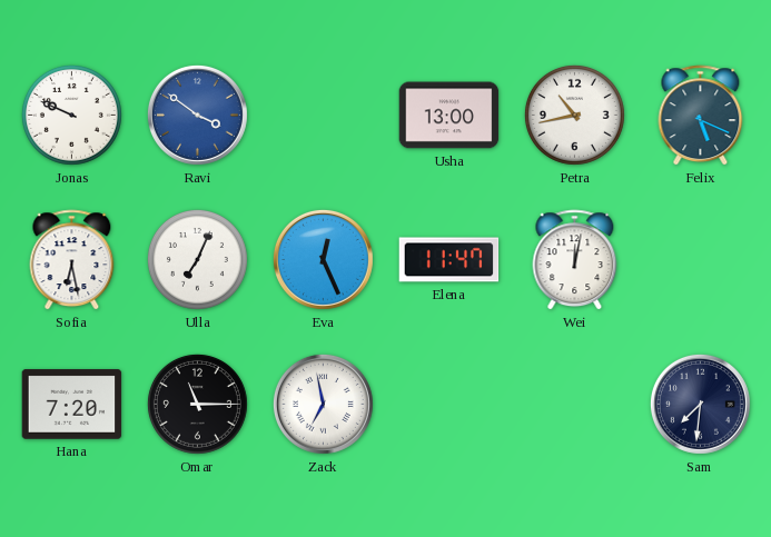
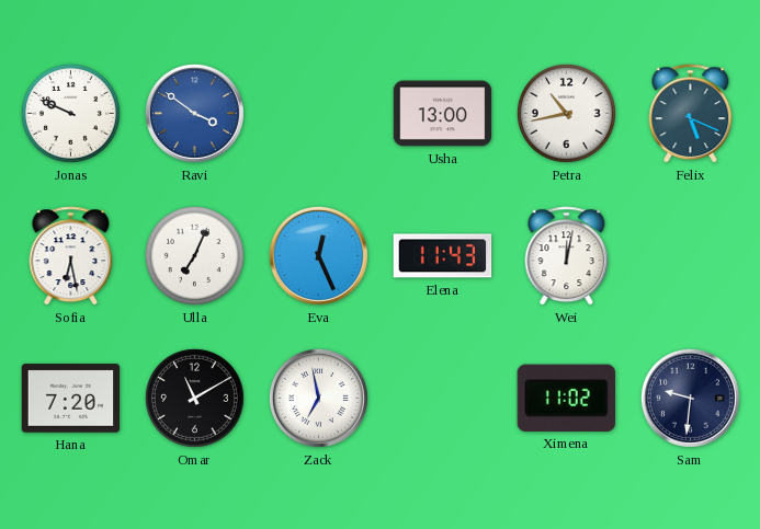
Elena: 11:47 -> 11:43 (443, 256)
Omar: 11:15 -> 11:10 (194, 398)
Ximena: none -> 11:02 (566, 398)
Sam: 7:31 -> 9:31 (690, 398)
